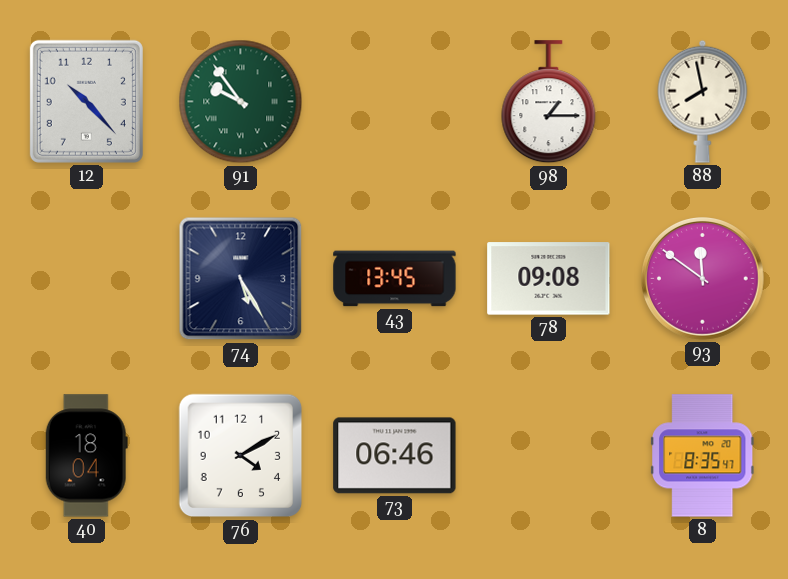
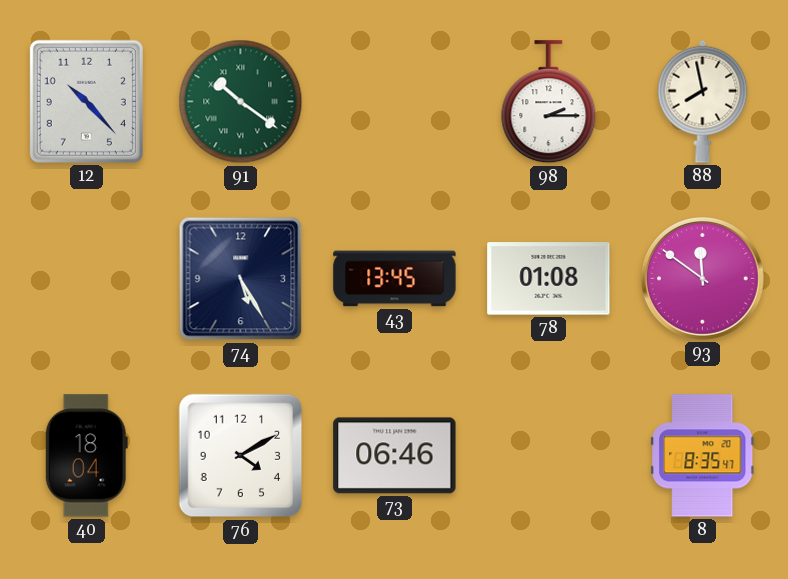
91: 9:54 -> 10:21 (241, 102)
98: 1:15 -> 2:15 (549, 102)
78: 09:08 -> 01:08 (549, 279)
